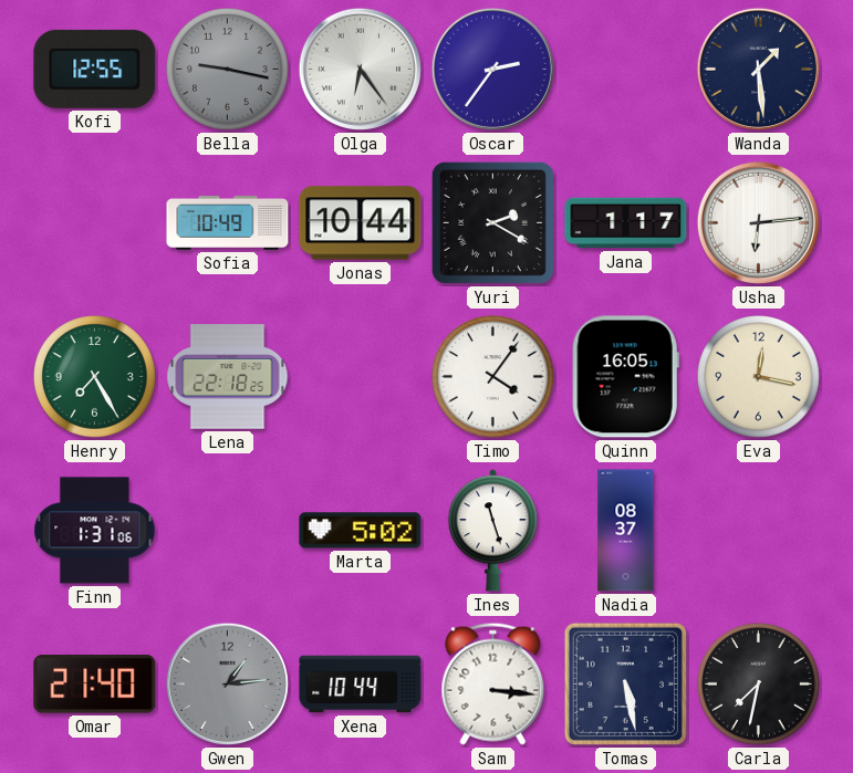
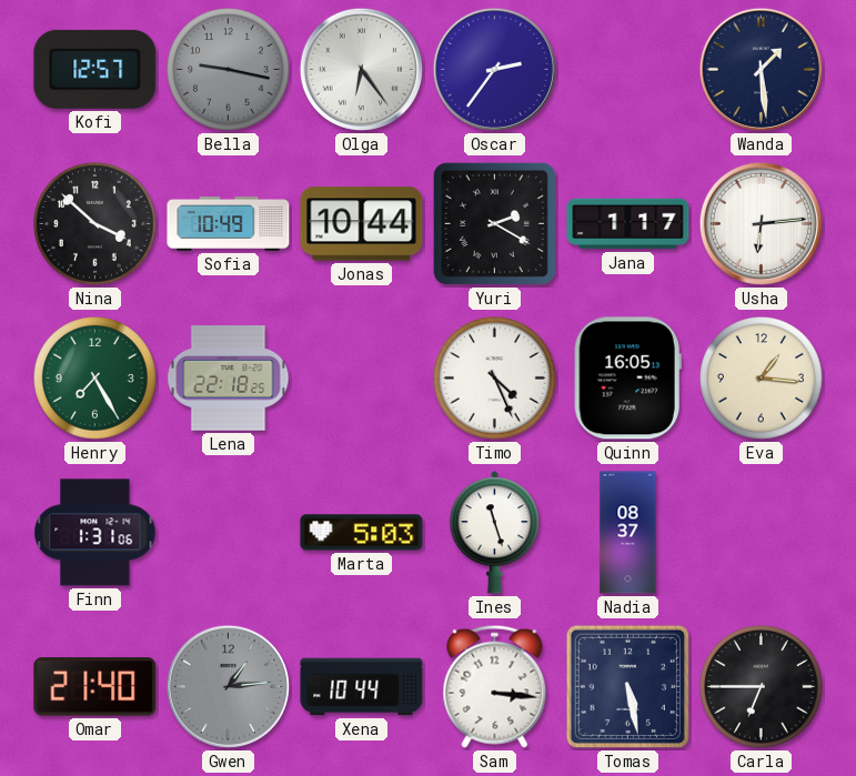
Kofi: 12:55 -> 12:57 (95, 69)
Nina: none -> 3:52 (95, 224)
Timo: 4:06 -> 4:26 (495, 379)
Eva: 12:17 -> 1:16 (762, 379)
Marta: 5:02 -> 5:03 (362, 533)
Carla: 7:32 -> 6:45 (762, 687)
